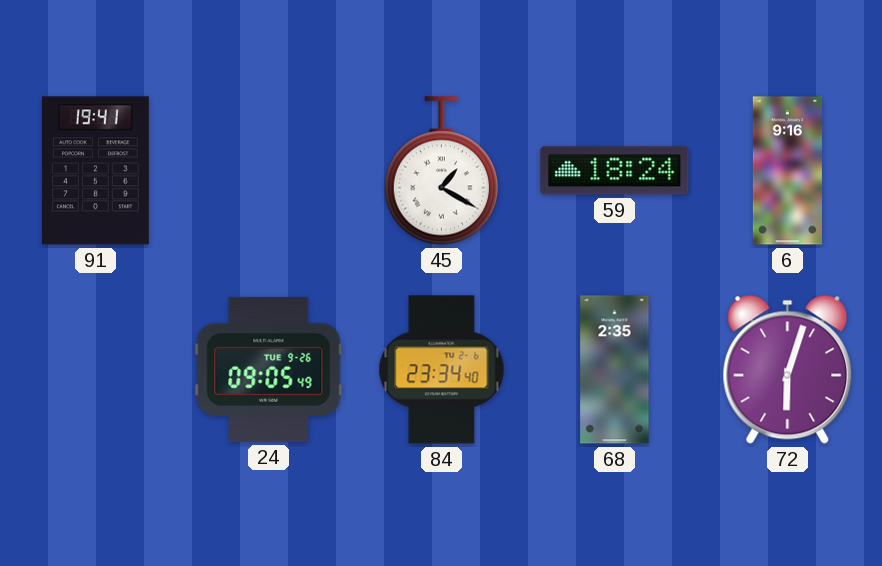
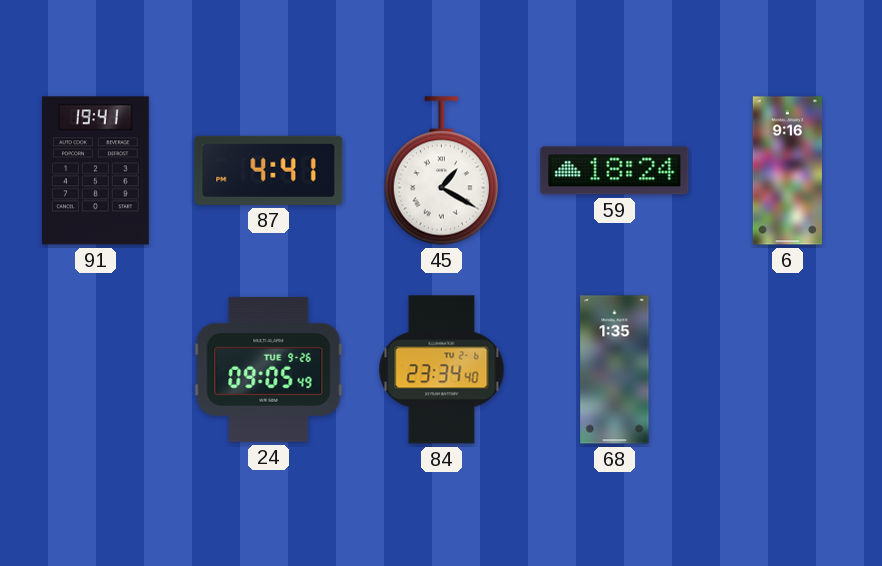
87: none -> 4:41 (269, 170)
68: 2:35 -> 1:35 (615, 370)
72: 6:03 -> none (788, 369)
